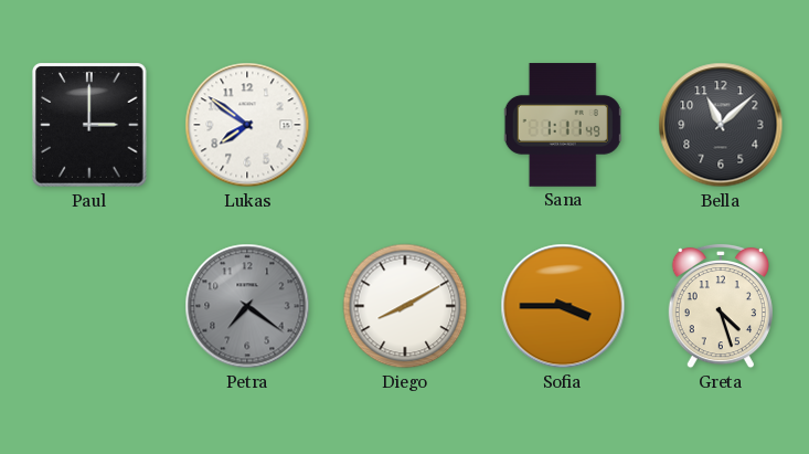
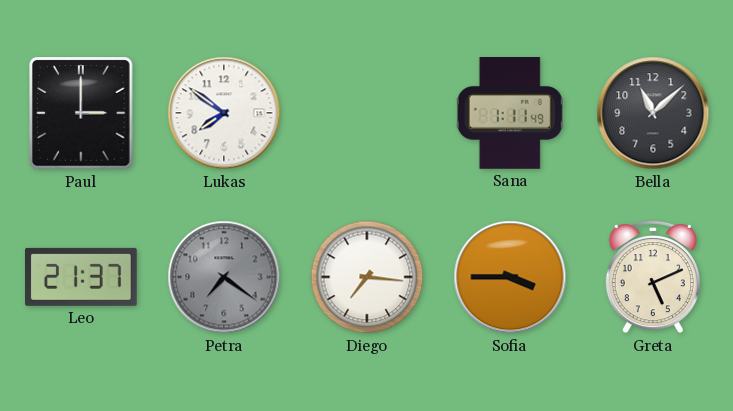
Leo: none -> 21:37 (82, 277)
Diego: 8:10 -> 7:16 (367, 277)
Greta: 4:27 -> 5:11 (653, 277)
